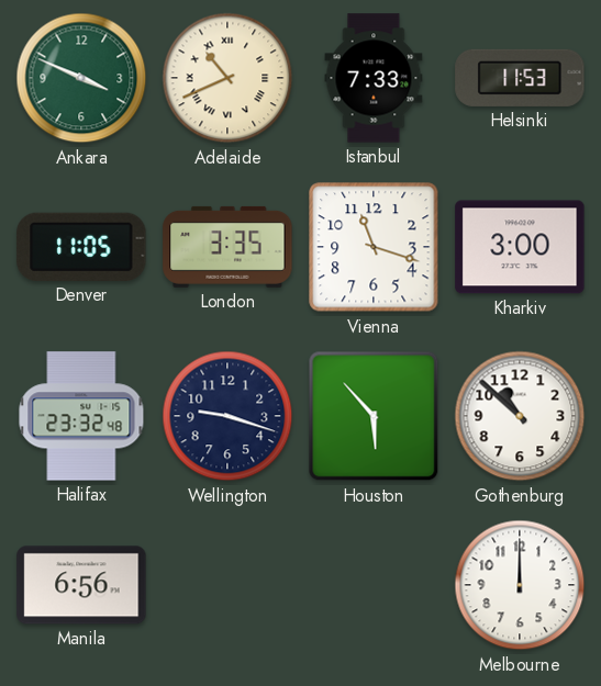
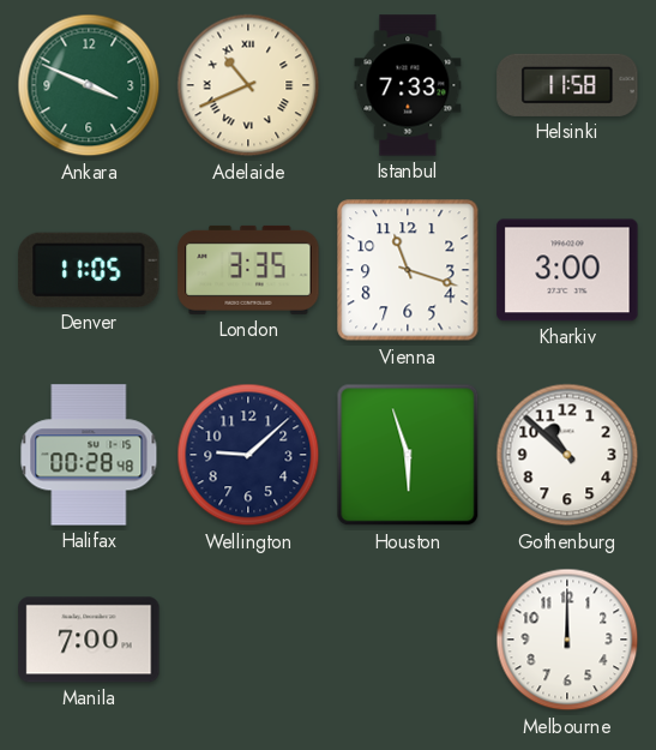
Helsinki: 11:53 -> 11:58 (567, 85)
Halifax: 23:32 -> 00:28 (89, 455)
Wellington: 9:18 -> 9:08 (248, 455)
Houston: 5:53 -> 5:57 (408, 455)
Manila: 6:56 -> 7:00 (89, 640)
